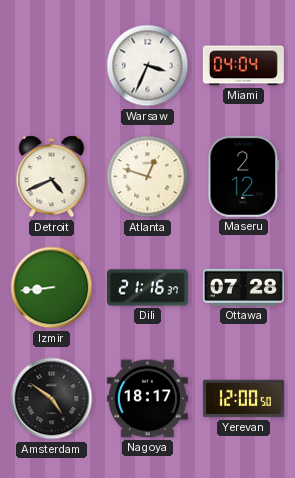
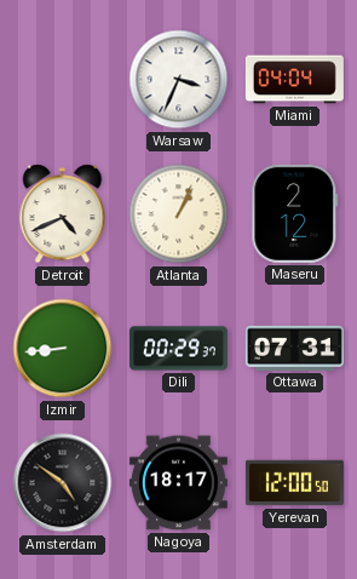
Atlanta: 12:48 -> 1:04 (179, 214)
Dili: 21:16 -> 00:29 (178, 349)
Ottawa: 07:28 -> 07:31 (294, 348)
